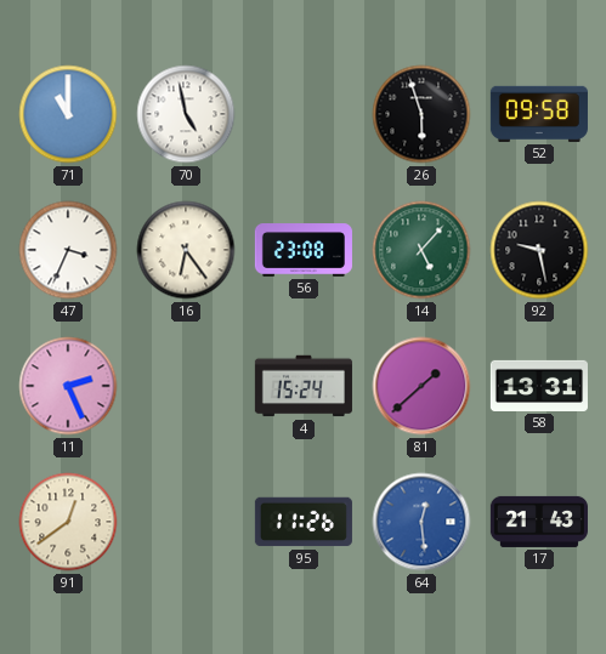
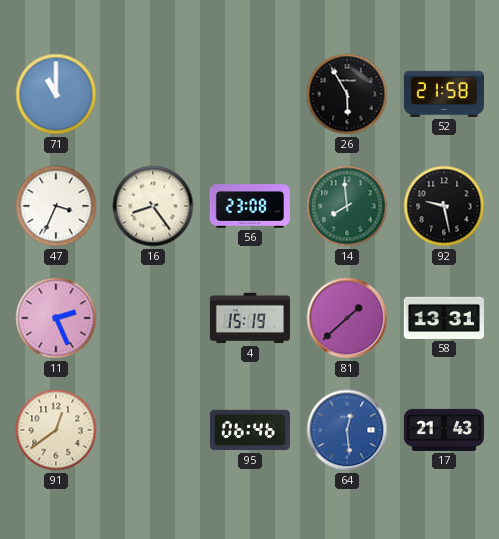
70: 4:58 -> none (186, 114)
26: 5:57 -> 5:55 (347, 94)
52: 09:58 -> 21:58 (444, 94)
16: 6:24 -> 8:24 (153, 206)
14: 5:07 -> 7:59 (347, 206)
4: 15:24 -> 15:19 (250, 318)
95: 11:26 -> 06:46 (250, 430)
